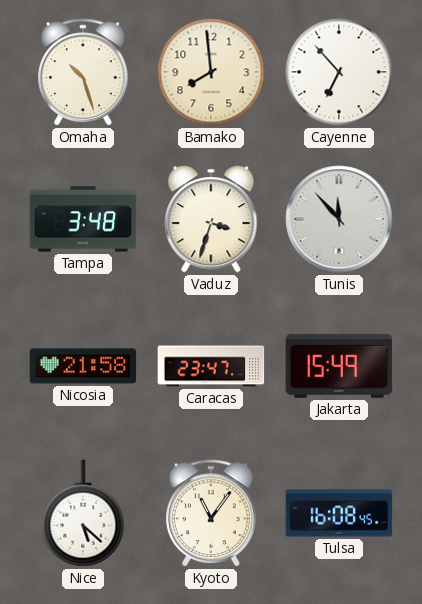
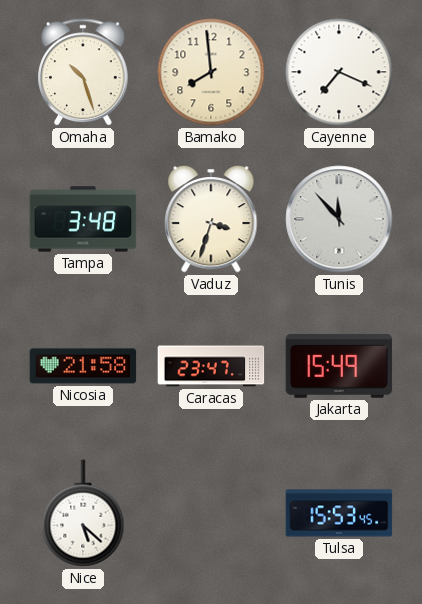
Cayenne: 6:53 -> 7:19 (339, 72)
Kyoto: 11:06 -> none (211, 514)
Tulsa: 16:08 -> 15:53 (339, 513)
